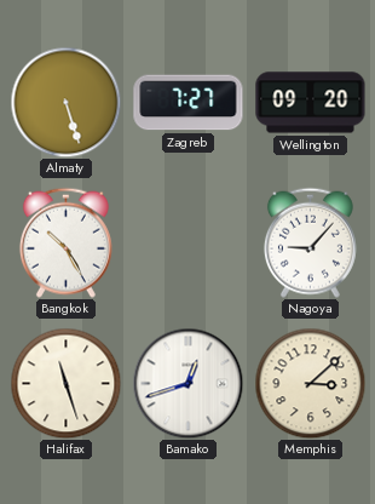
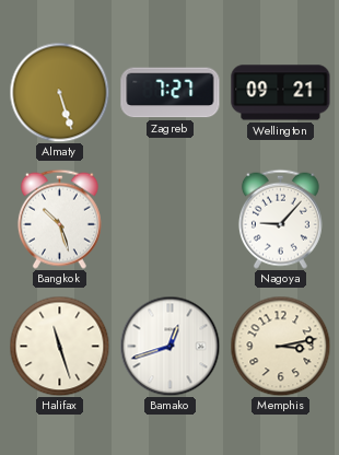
Wellington: 09:20 -> 09:21 (281, 93)
Bangkok: 10:25 -> 10:27 (59, 219)
Memphis: 3:08 -> 3:13 (280, 346)
